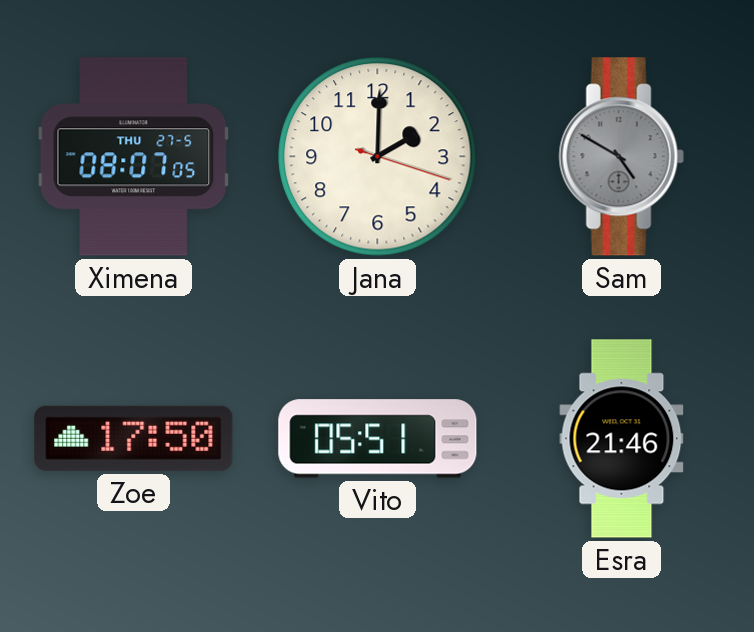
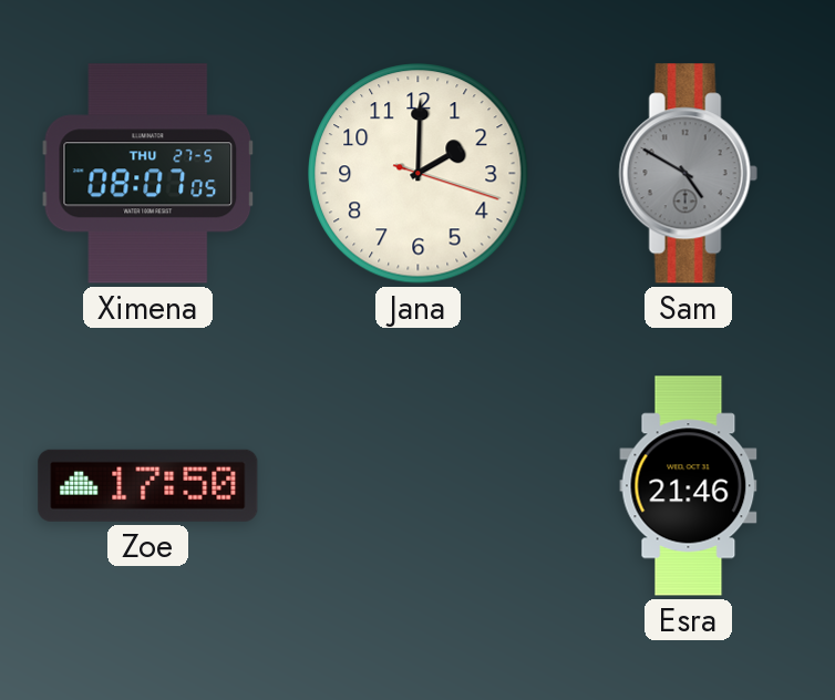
Vito: 05:51 -> none (378, 439)
